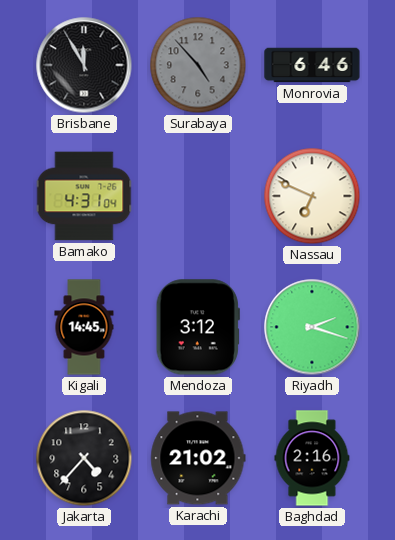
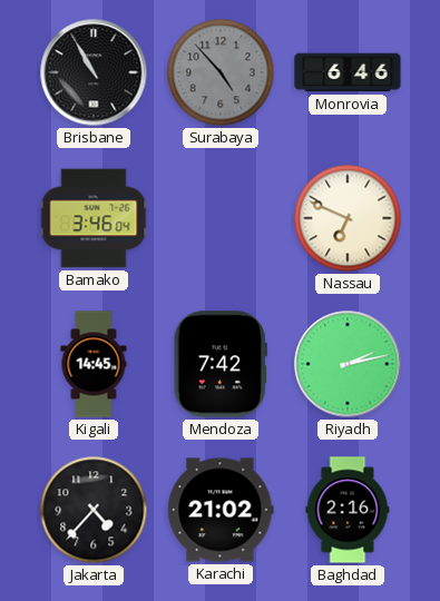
Brisbane: 11:55 -> 10:55 (94, 72)
Bamako: 4:31 -> 3:46 (94, 218)
Mendoza: 3:12 -> 7:42 (221, 364)
Riyadh: 2:18 -> 2:13 (348, 364)
